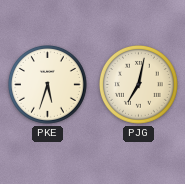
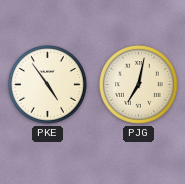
PKE: 5:33 -> 4:54 (48, 85)
